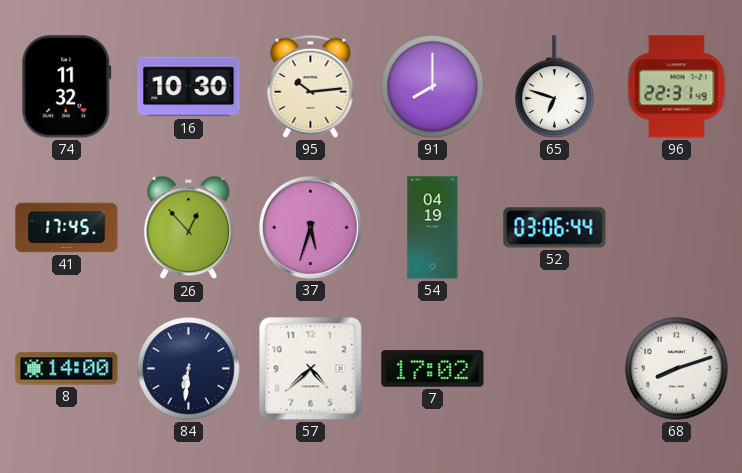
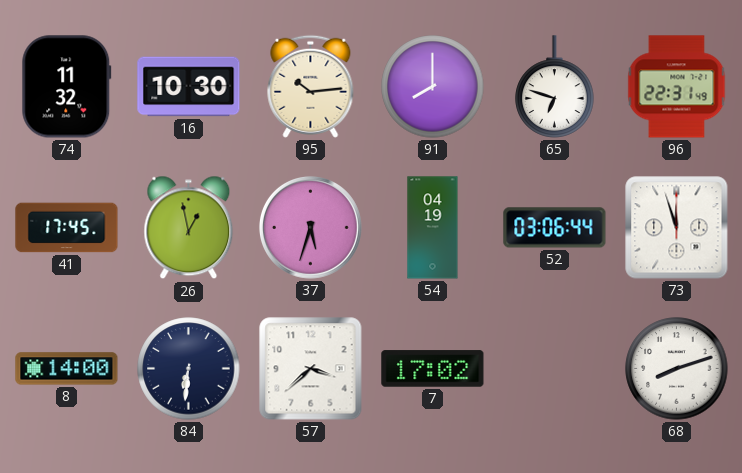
26: 12:53 -> 12:58 (189, 228)
73: none -> 11:57 (677, 228)
57: 4:38 -> 3:38 (311, 369)
